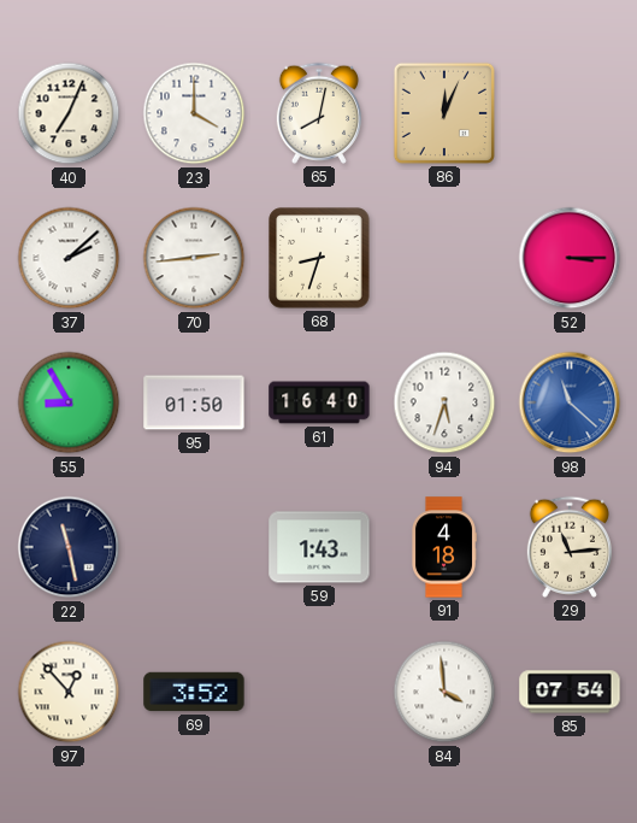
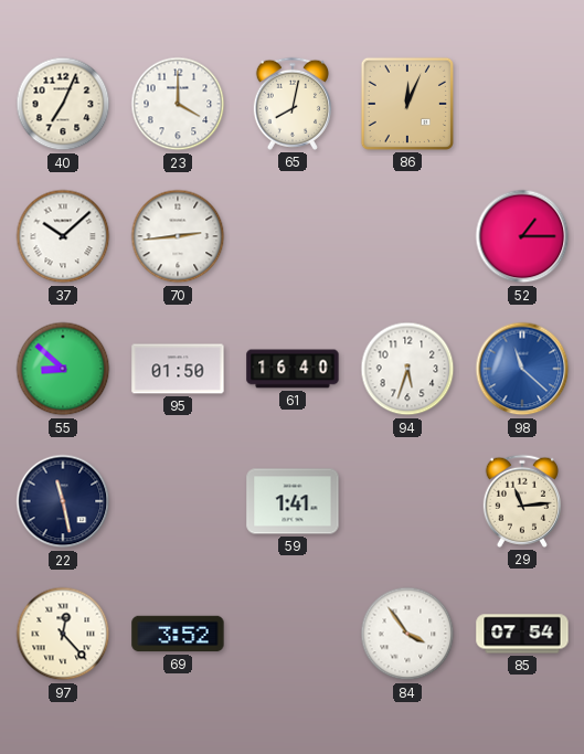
37: 2:08 -> 10:08 (63, 236)
68: 8:33 -> none (319, 258)
52: 3:15 -> 1:15 (522, 236)
55: 8:55 -> 8:52 (63, 369)
59: 1:43 -> 1:41 (293, 501)
91: 4:18 -> none (443, 547)
97: 12:53 -> 12:23 (63, 634)
84: 3:59 -> 3:54 (407, 634)
